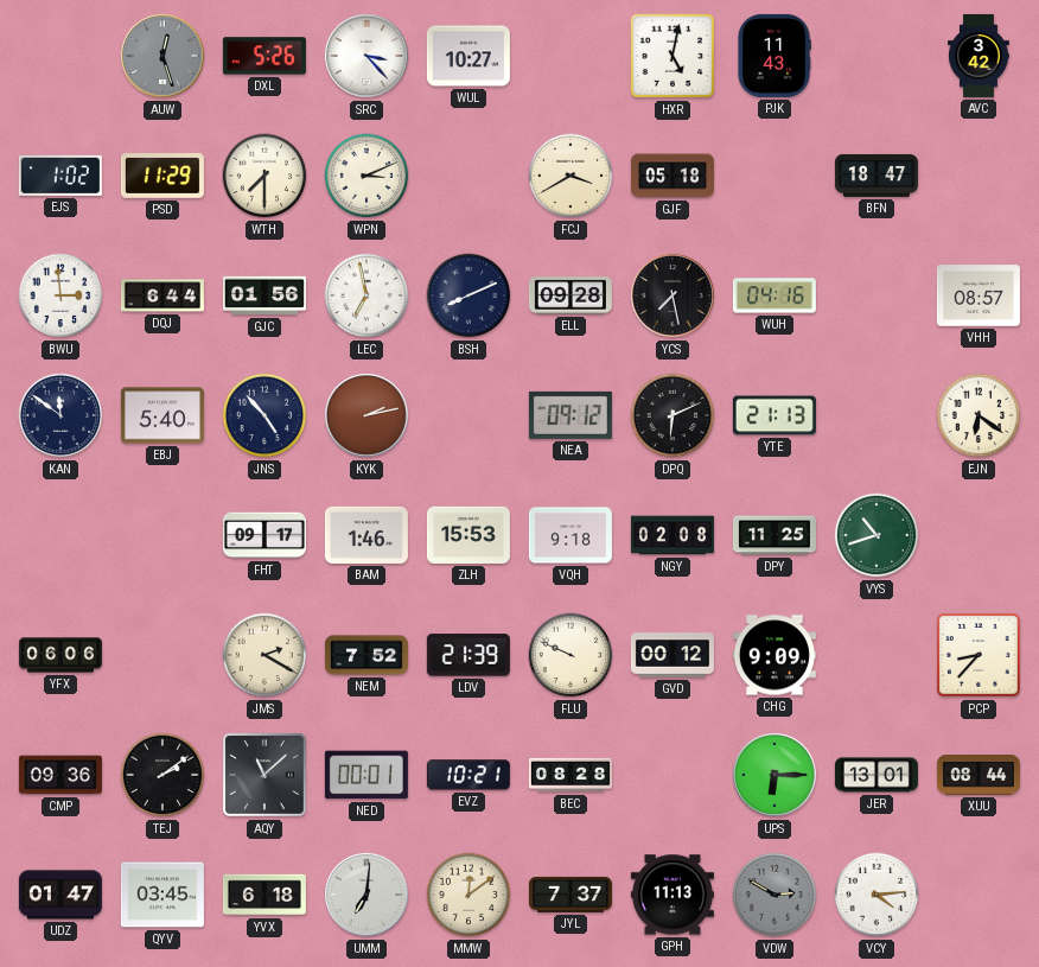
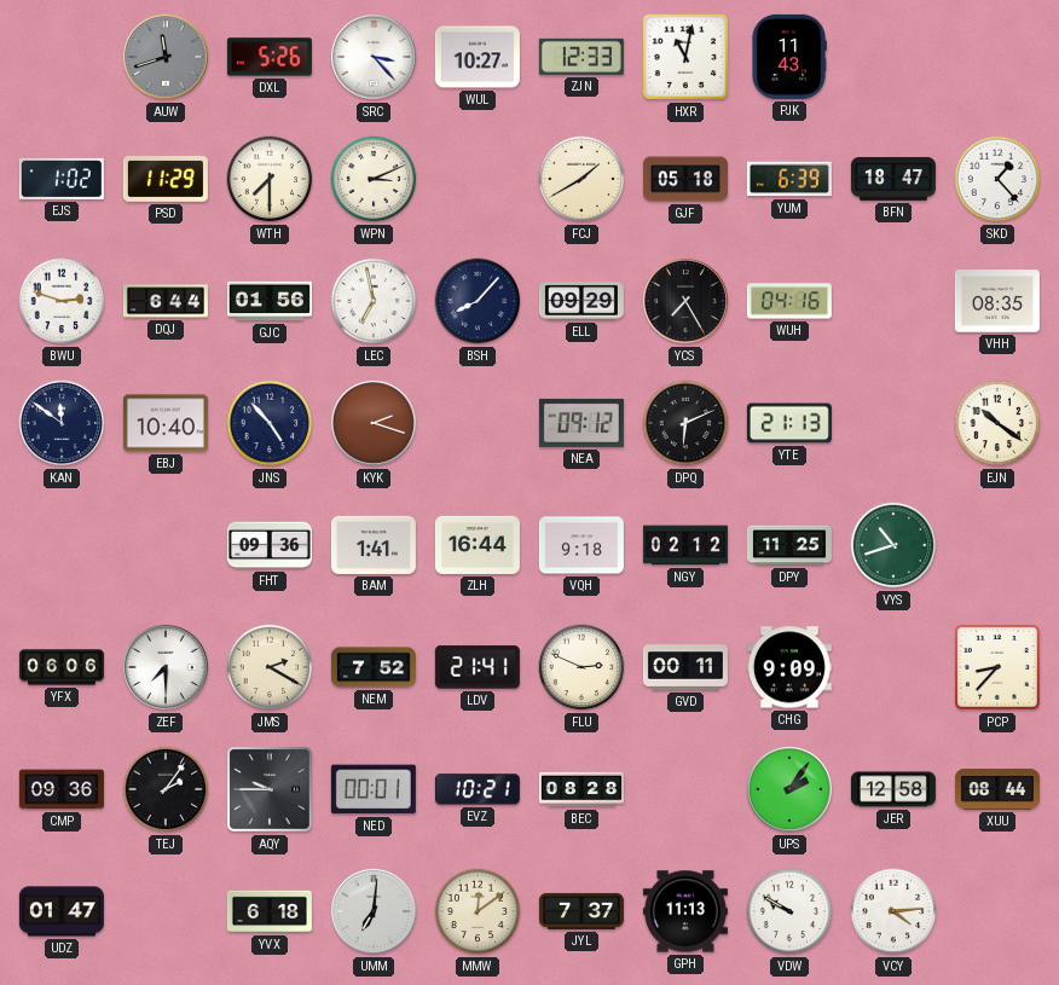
AUW: 12:27 -> 11:42 (166, 57)
ZJN: none -> 12:33 (581, 57)
HXR: 5:02 -> 11:02 (685, 57)
AVC: 3:42 -> none (979, 56)
FCJ: 3:40 -> 1:40 (581, 179)
YUM: none -> 6:39 (789, 179)
SKD: none -> 1:23 (997, 179)
BWU: 2:59 -> 2:48 (62, 301)
BSH: 8:11 -> 8:07 (478, 301)
ELL: 09:28 -> 09:29 (581, 301)
YCS: 7:28 -> 7:25 (685, 301)
VHH: 08:57 -> 08:35 (997, 301)
EBJ: 5:40 -> 10:40 (166, 423)
KYK: 2:13 -> 2:18 (374, 423)
EJN: 6:21 -> 10:21 (997, 423)
FHT: 09:17 -> 09:36 (270, 545)
BAM: 1:46 -> 1:41 (374, 545)
ZLH: 15:53 -> 16:44 (478, 545)
NGY: 02:08 -> 02:12 (685, 545)
ZEF: none -> 7:30 (166, 667)
LDV: 21:39 -> 21:41 (478, 667)
FLU: 9:49 -> 2:49 (581, 667)
GVD: 00:12 -> 00:11 (685, 667)
TEJ: 2:09 -> 2:06 (166, 789)
AQY: 11:08 -> 9:45 (270, 789)
UPS: 6:15 -> 2:06 (789, 789)
JER: 13:01 -> 12:58 (893, 789)
QYV: 03:45 -> none (162, 895)
VDW: 2:50 -> 9:50 (789, 911)
VDW dial: grey -> white (789, 911)
